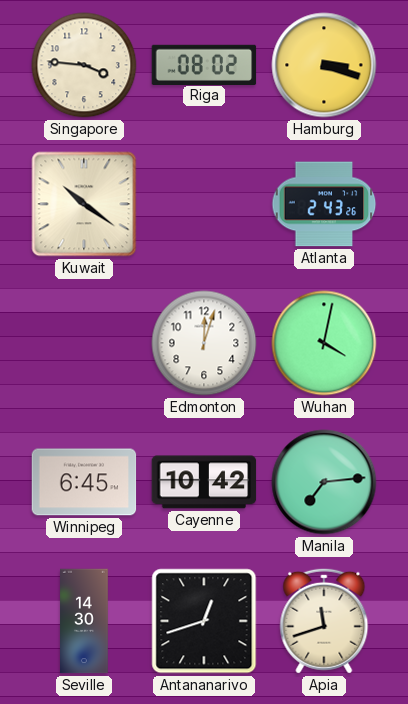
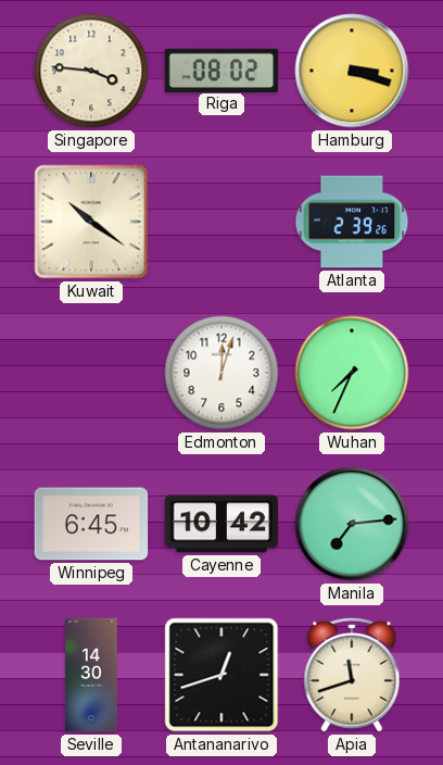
Atlanta: 2:43 -> 2:39 (352, 222)
Wuhan: 4:02 -> 7:34 (352, 373)
